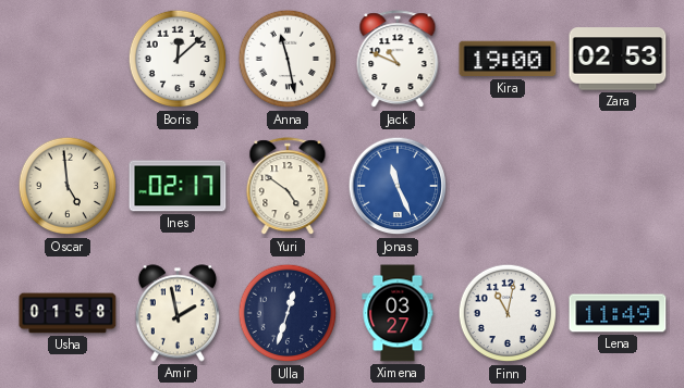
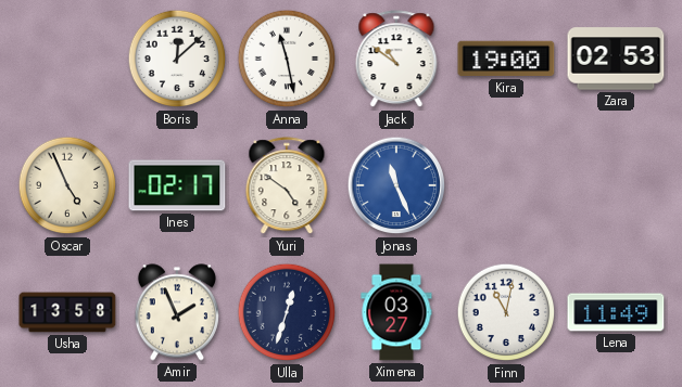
Jack: 10:49 -> 10:51 (396, 60)
Oscar: 4:59 -> 4:56 (67, 185)
Usha: 01:58 -> 13:58 (67, 312)
Amir: 1:58 -> 1:56 (177, 312)
